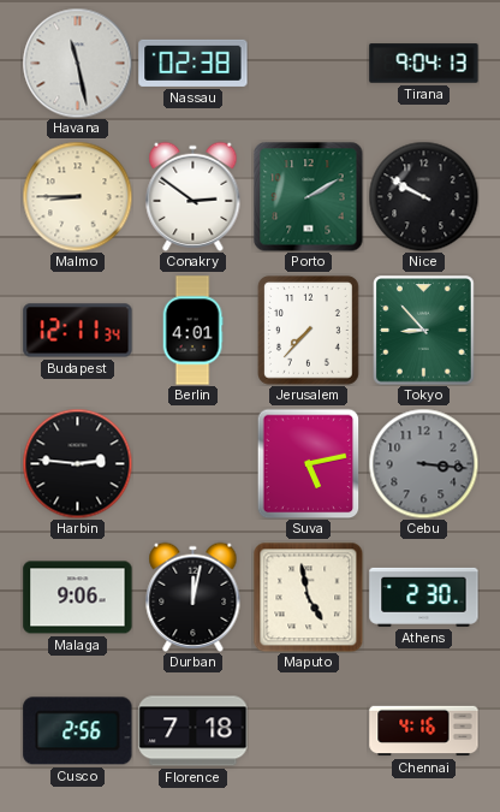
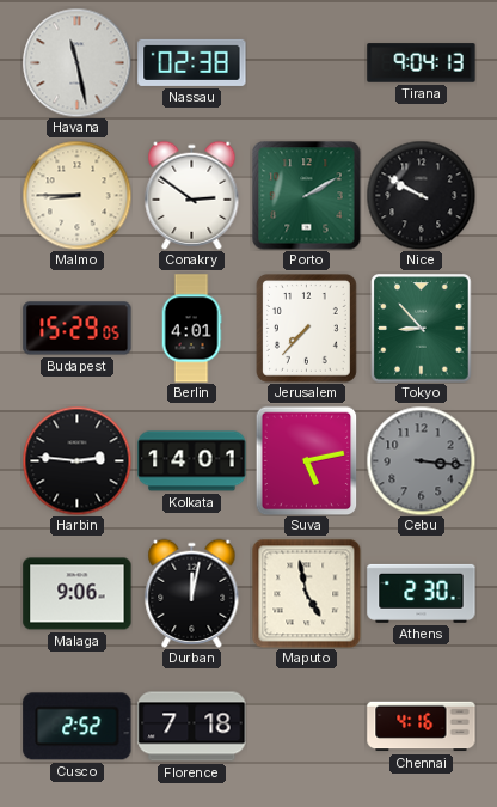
Budapest: 12:11 -> 15:29 (78, 329)
Kolkata: none -> 14:01 (192, 461)
Cusco: 2:56 -> 2:52 (78, 727)
